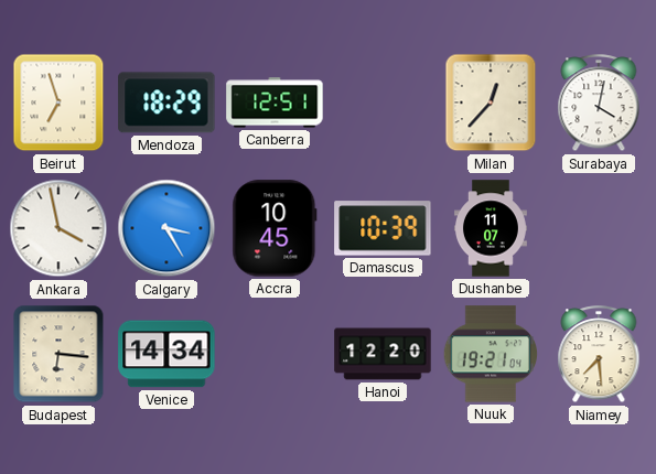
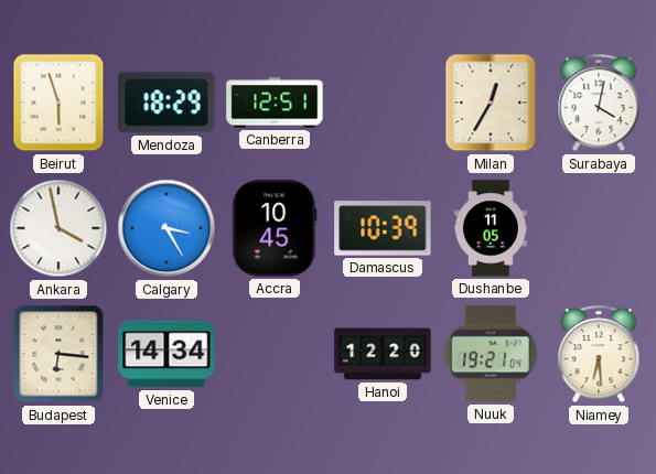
Beirut: 6:57 -> 5:57 (58, 103)
Milan: 12:37 -> 12:35 (491, 103)
Dushanbe: 11:07 -> 11:05 (491, 228)
Niamey: 7:29 -> 6:29 (599, 355)
